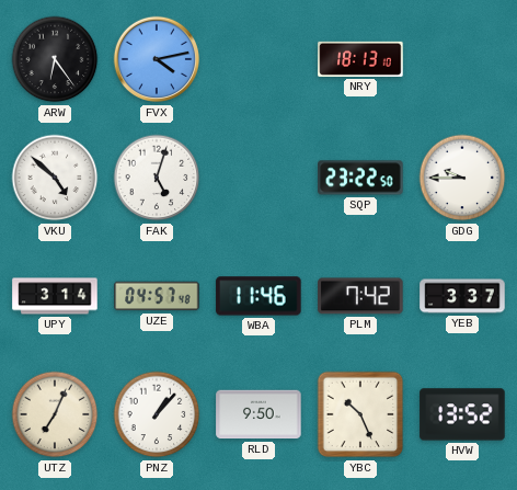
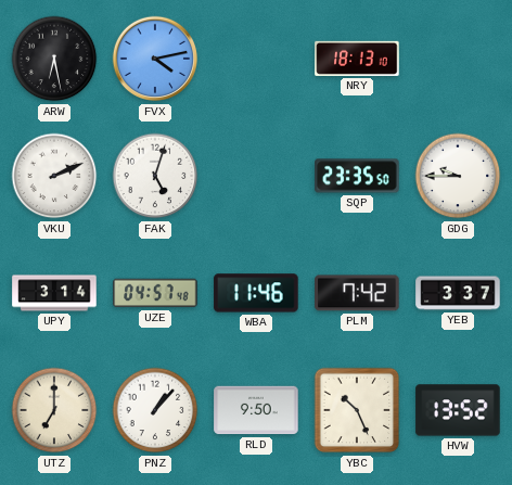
ARW: 6:24 -> 6:28 (54, 59)
VKU: 4:52 -> 2:11 (54, 176)
SQP: 23:22 -> 23:35 (357, 176)
UTZ: 7:04 -> 7:00 (54, 410)
